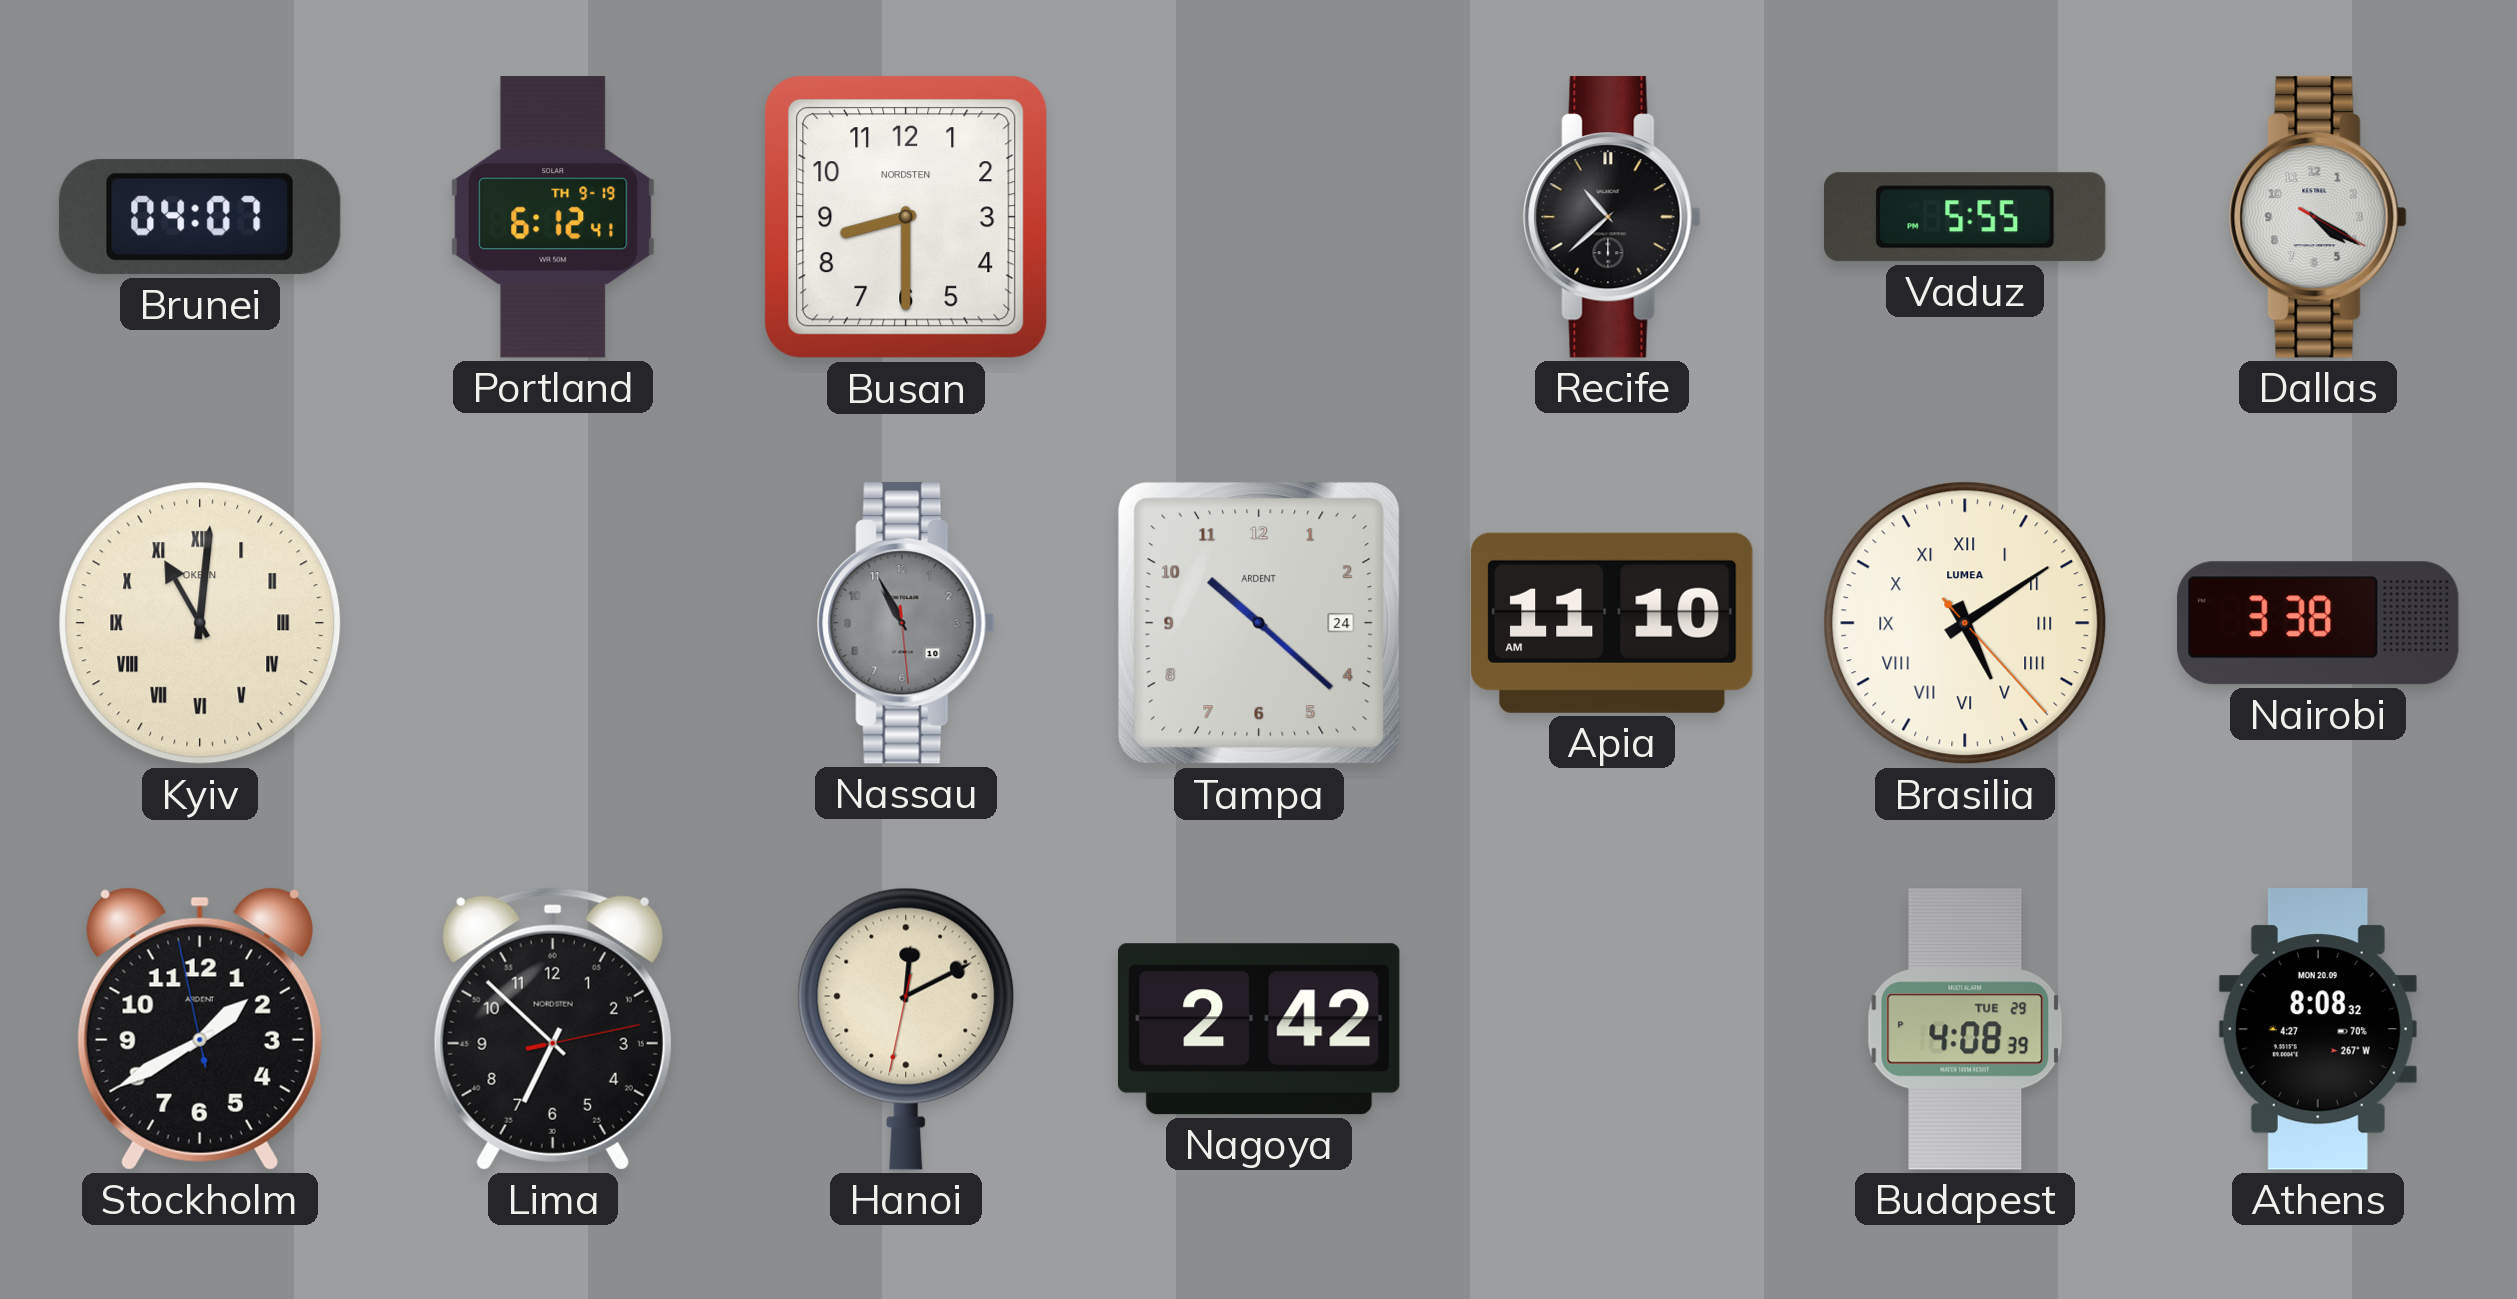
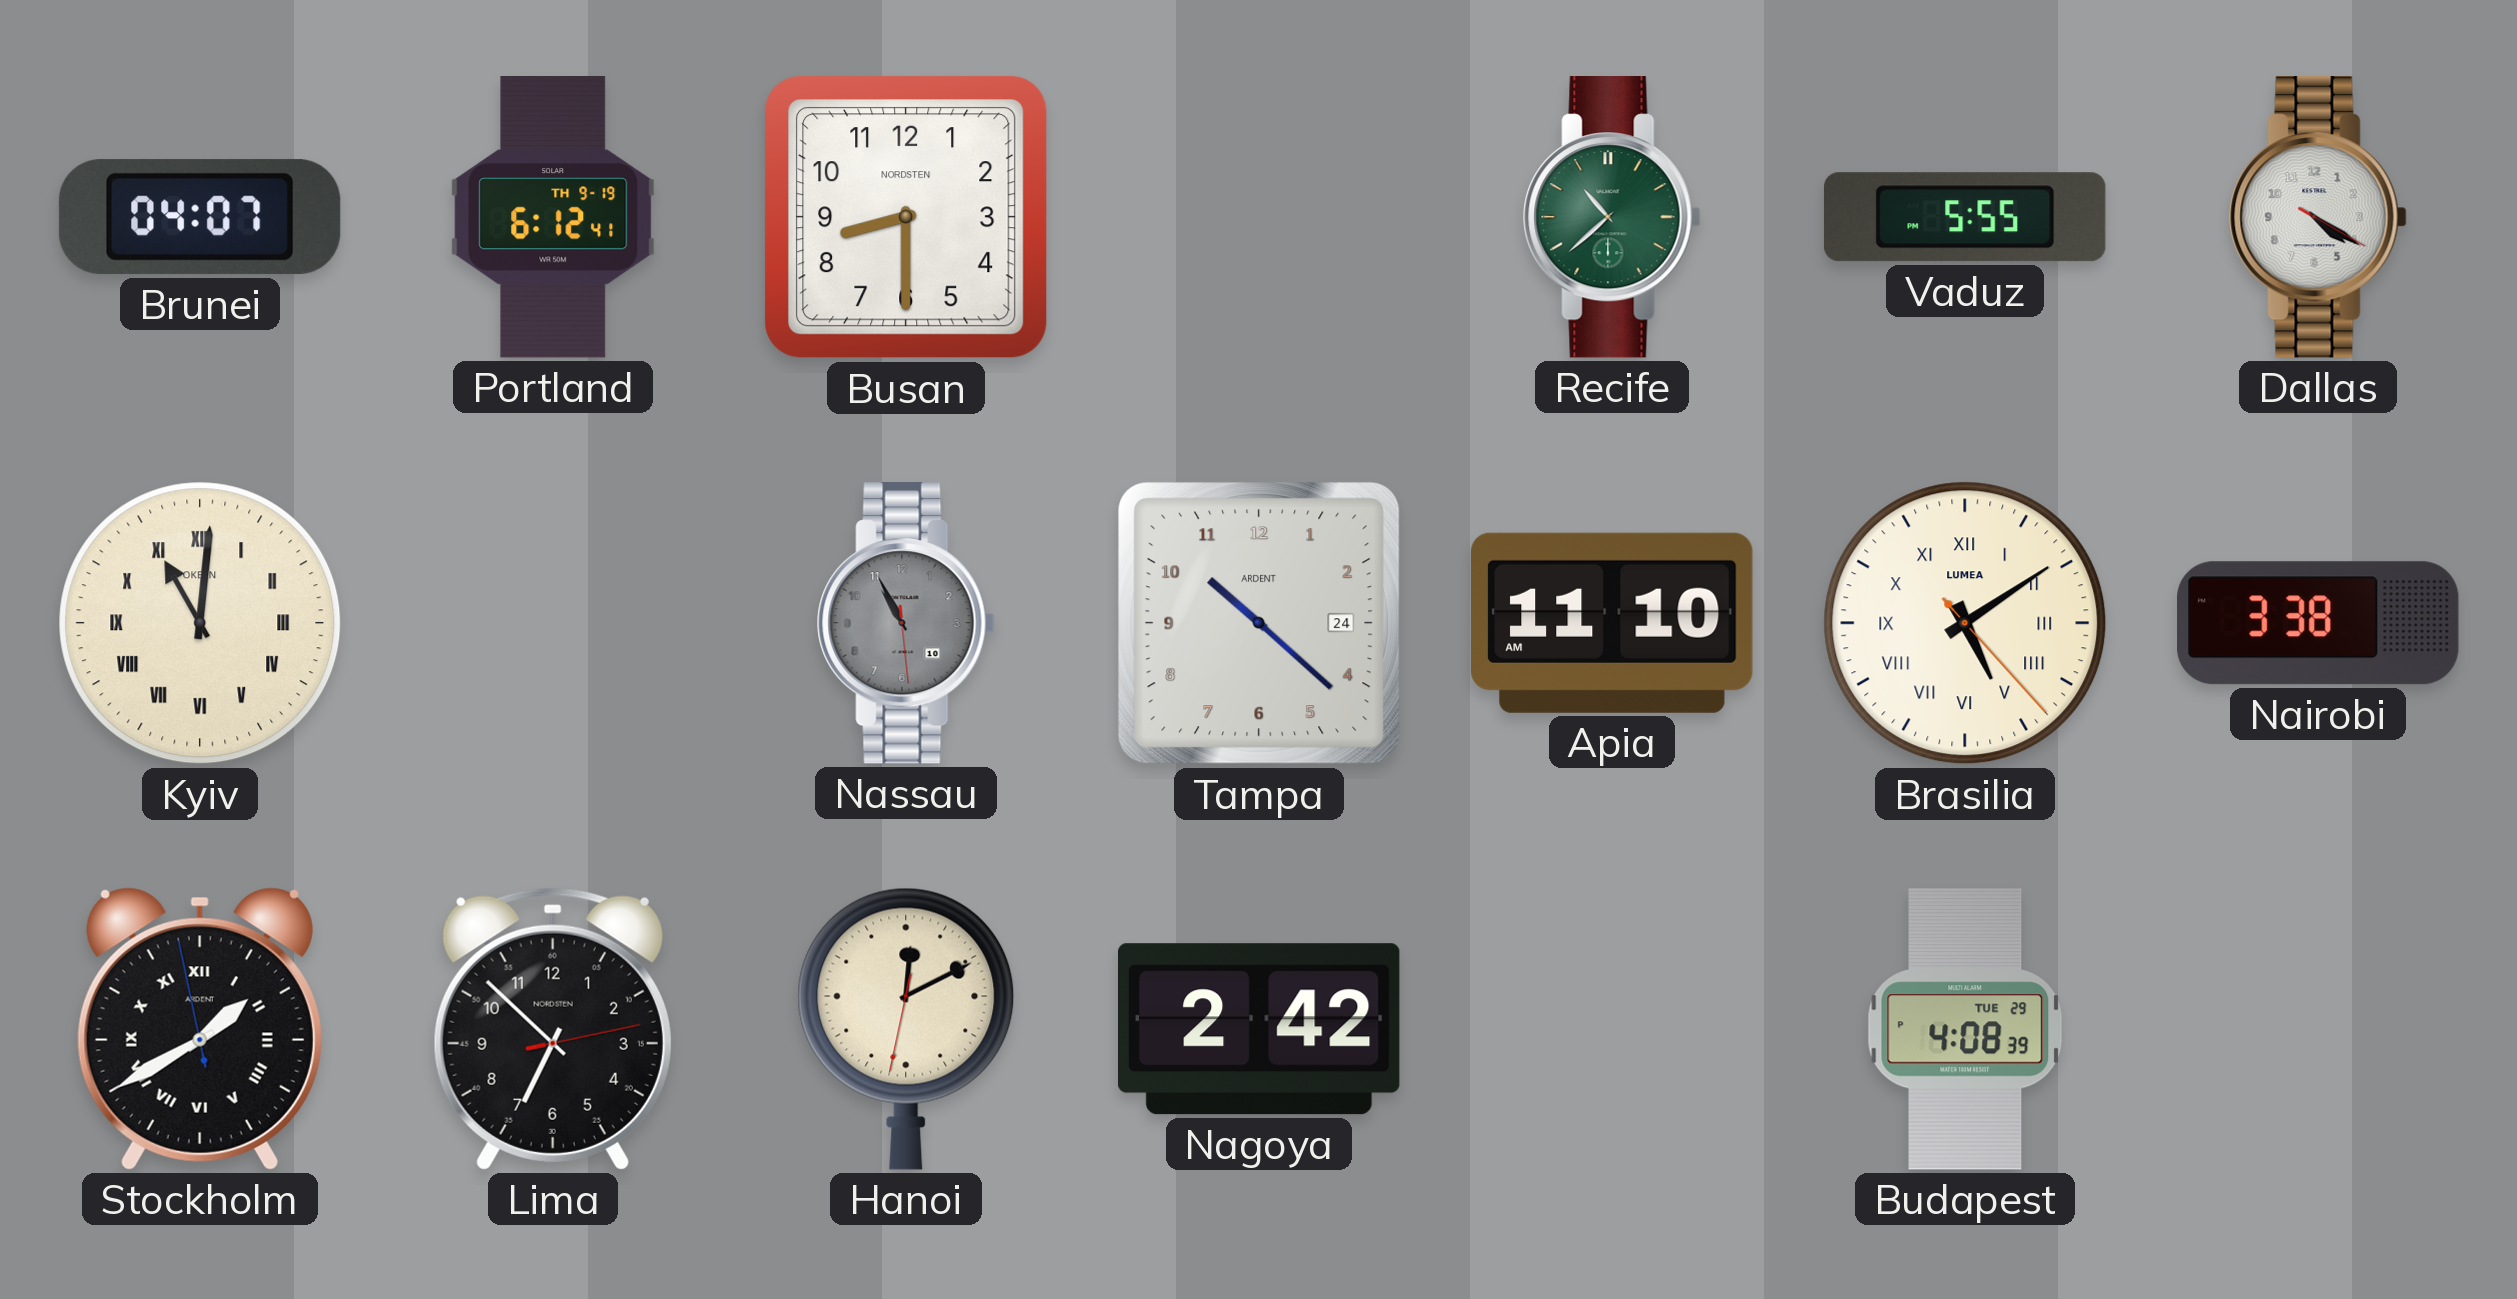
Recife dial: black -> green (1612, 217)
Stockholm numerals: Arabic -> Roman (200, 1029)
Athens: 8:08 -> none (2318, 1029)
